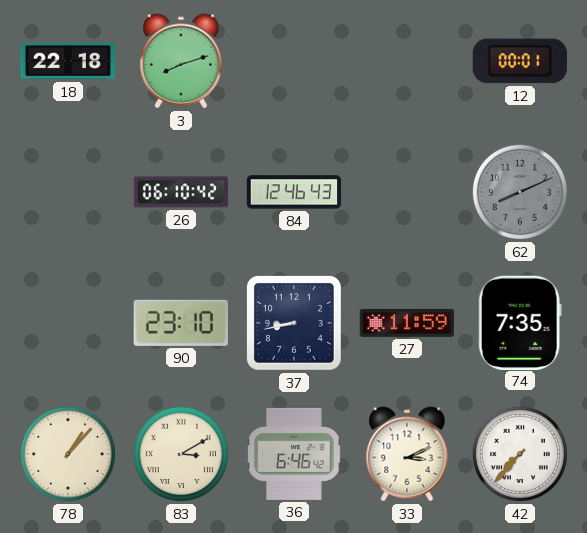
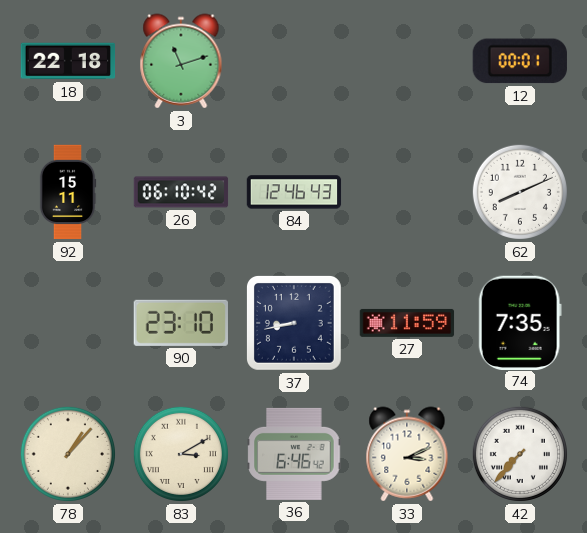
3: 8:12 -> 11:12 (181, 61)
92: none -> 15:11 (68, 192)
62 dial: grey -> white (520, 192)
